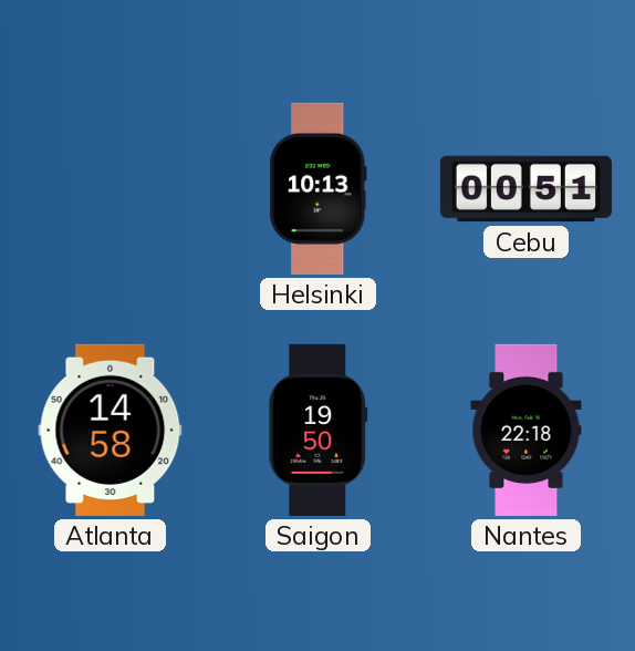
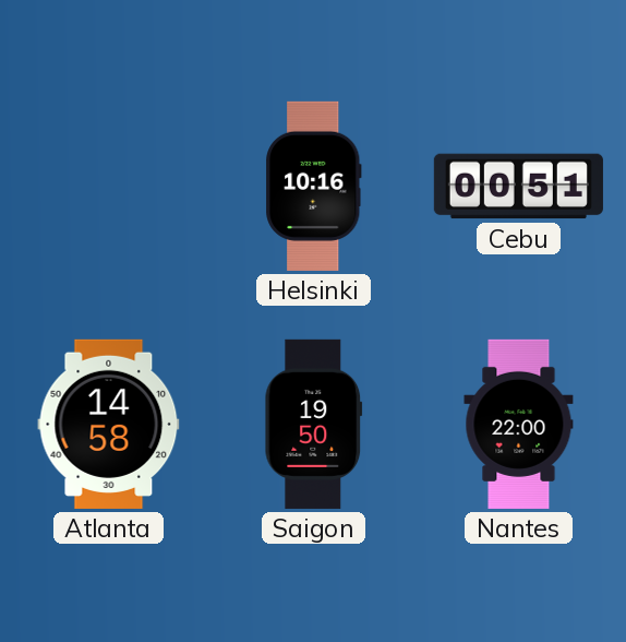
Helsinki: 10:13 -> 10:16 (314, 186)
Nantes: 22:18 -> 22:00 (519, 424)
